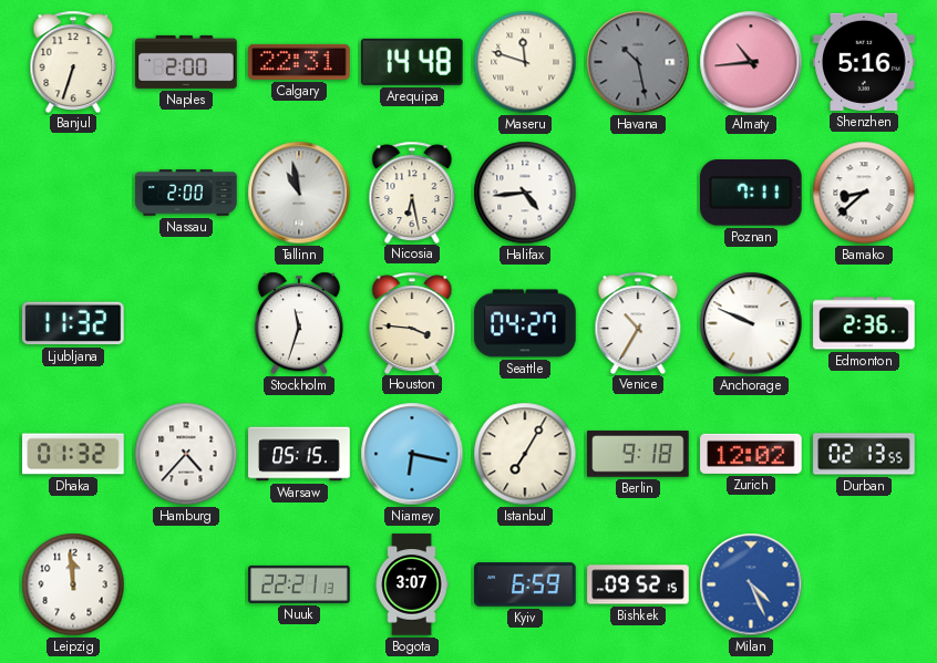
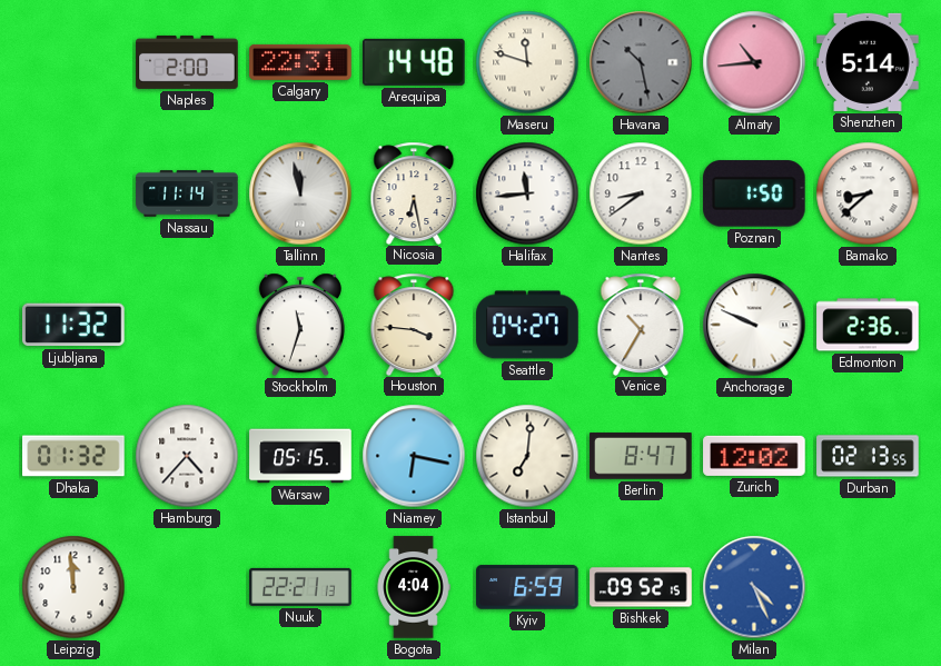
Banjul: 6:33 -> none (73, 61)
Shenzhen: 5:16 -> 5:14 (868, 62)
Nassau: 2:00 -> 11:14 (187, 193)
Tallinn: 10:58 -> 11:58 (300, 193)
Halifax: 4:44 -> 11:44 (527, 193)
Nantes: none -> 8:39 (641, 193)
Poznan: 7:11 -> 1:50 (754, 193)
Istanbul: 7:05 -> 7:01 (527, 456)
Berlin: 9:18 -> 8:47 (641, 456)
Bogota: 3:07 -> 4:04 (414, 587)
